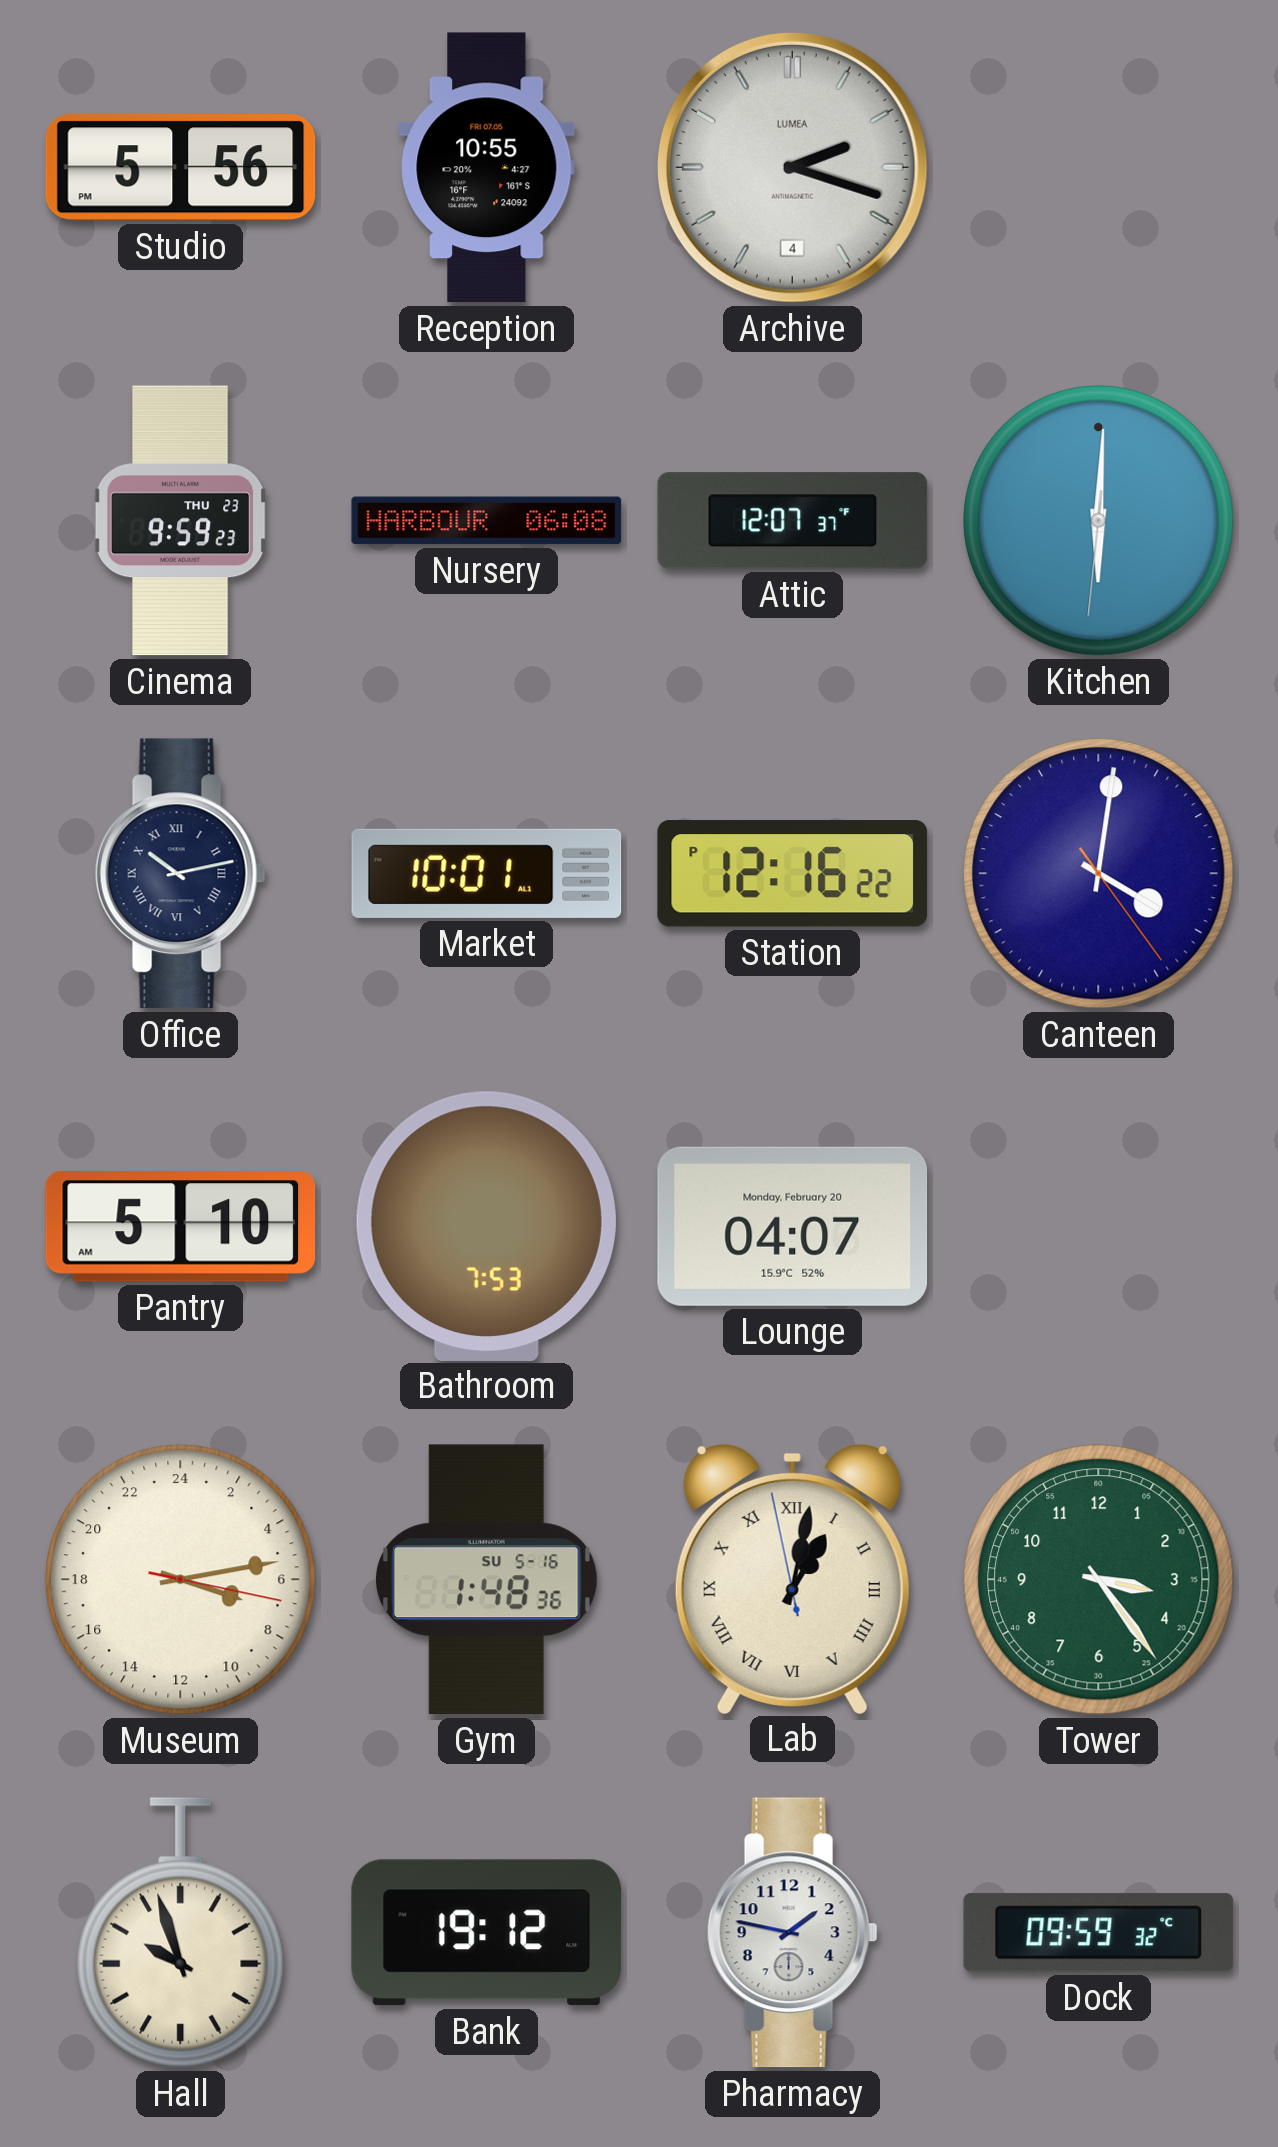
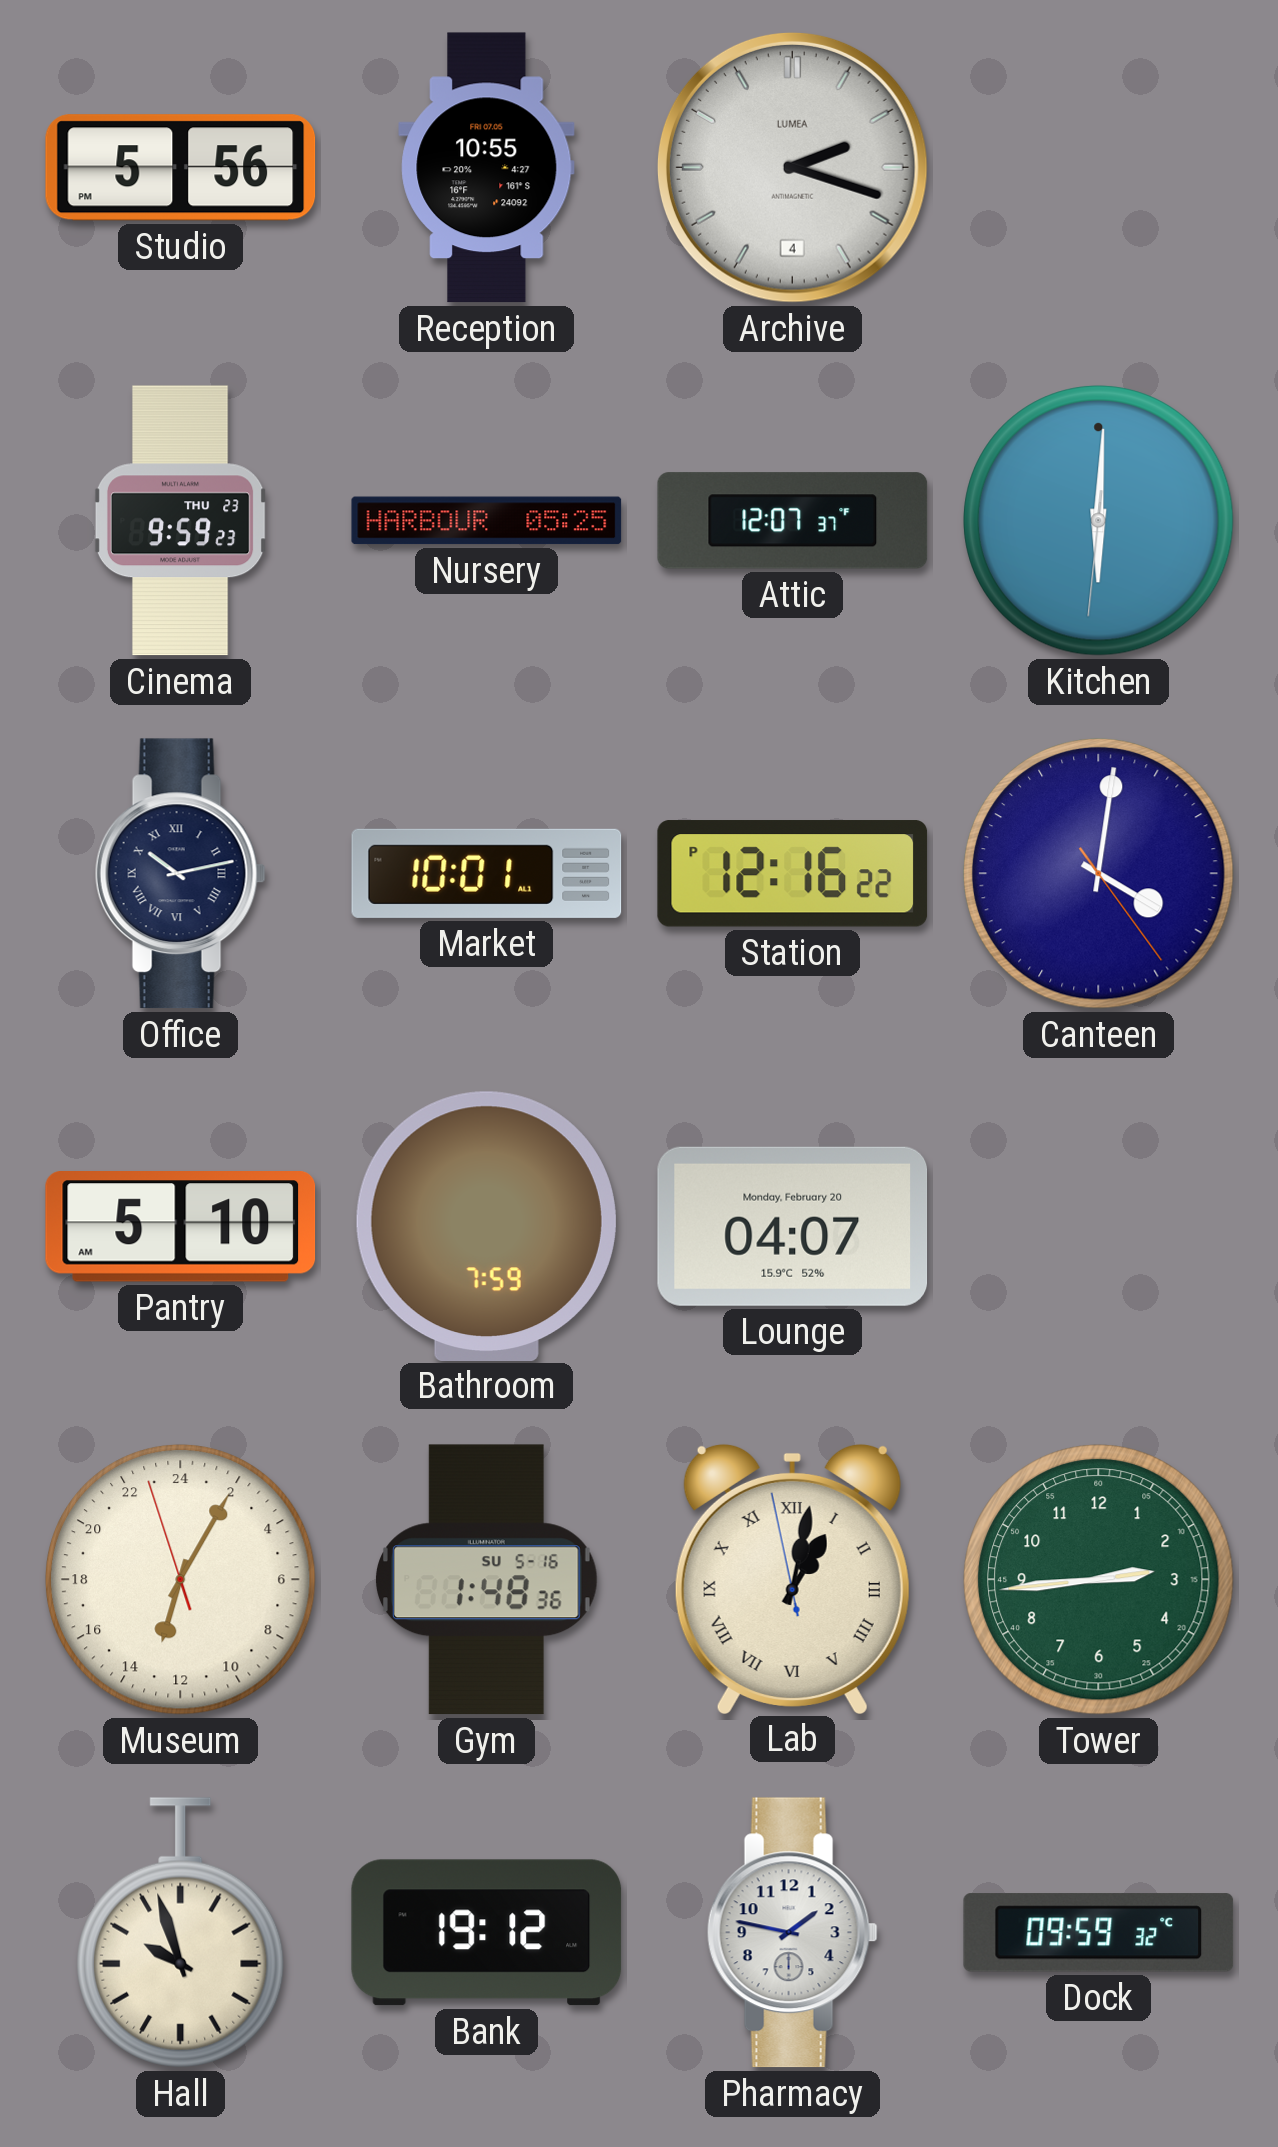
Nursery: 06:08 -> 05:25 (487, 521)
Bathroom: 7:53 -> 7:59 (486, 1226)
Museum: 7:13 -> 13:04 (181, 1580)
Tower: 3:24 -> 2:44 (1099, 1580)
